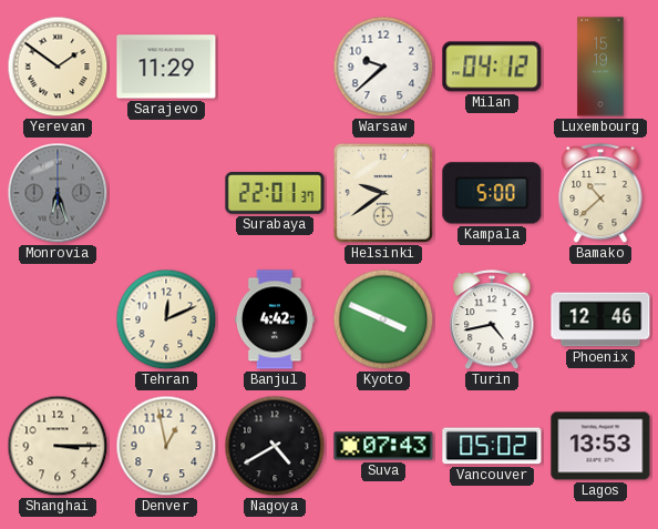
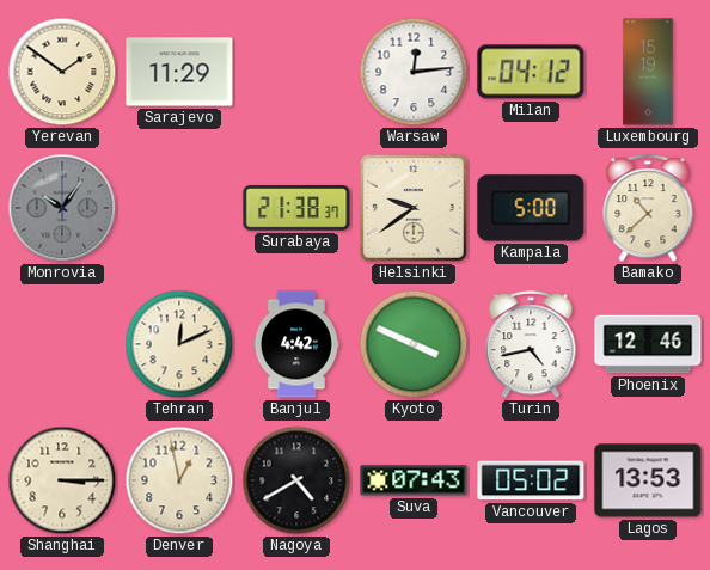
Warsaw: 9:38 -> 12:14 (414, 72)
Monrovia: 6:27 -> 10:06 (62, 208)
Surabaya: 22:01 -> 21:38 (296, 208)
